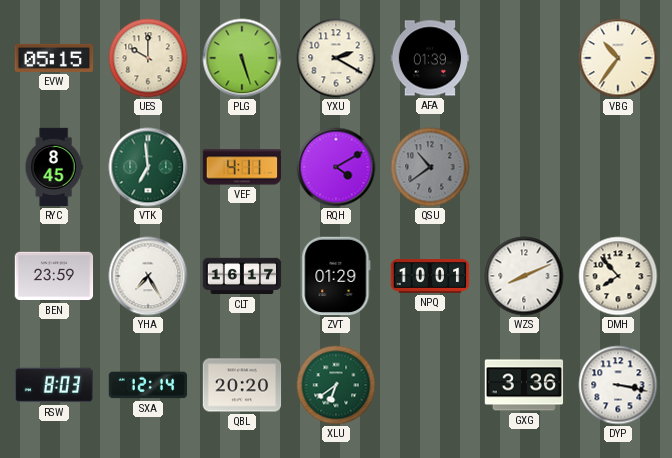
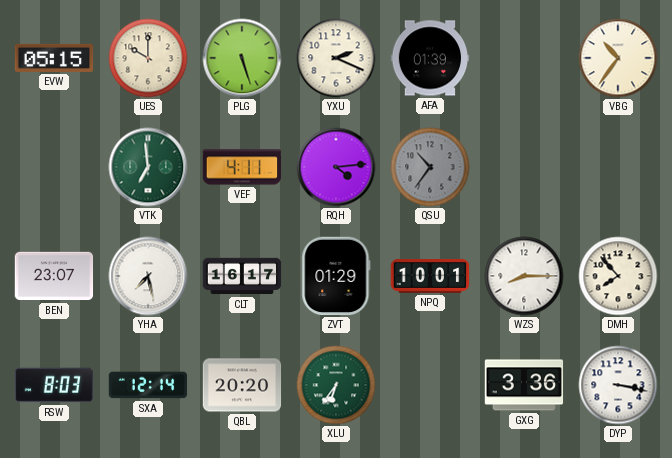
YXU: 2:20 -> 2:19 (336, 58)
RYC: 8:45 -> none (54, 167)
RQH: 4:10 -> 4:14 (336, 167)
QSU: 10:39 -> 10:36 (430, 167)
BEN: 23:59 -> 23:07 (54, 276)
YHA: 7:25 -> 7:28 (148, 276)
WZS: 8:11 -> 8:15 (524, 276)
XLU: 6:39 -> 6:36 (336, 385)
